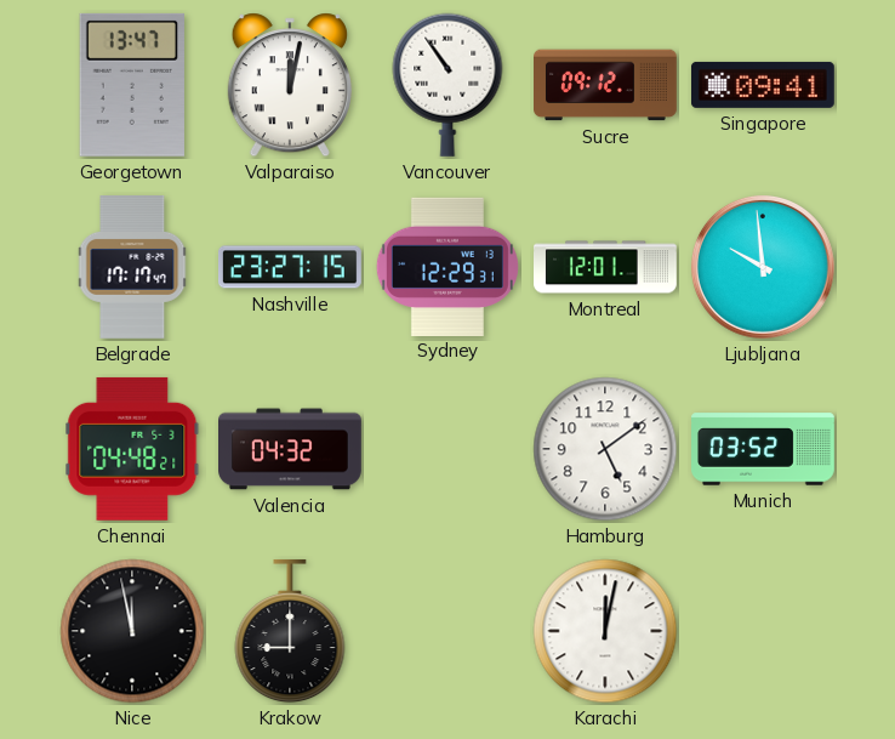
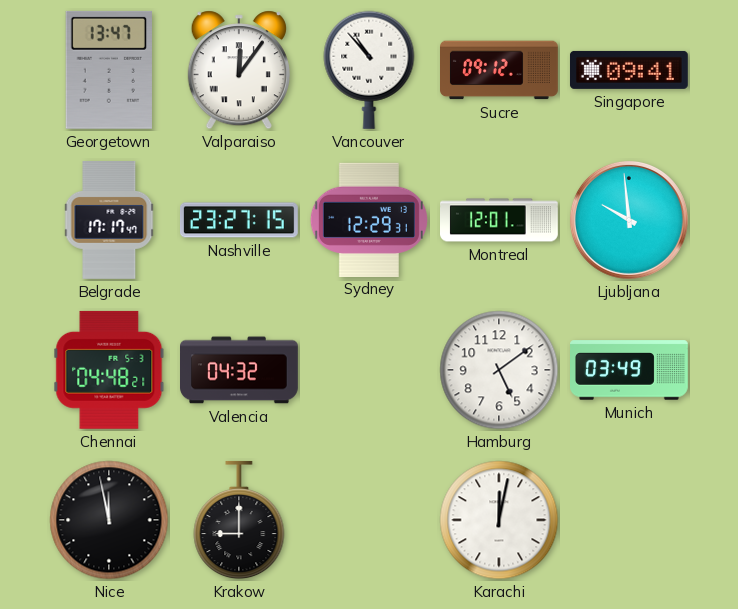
Valparaiso: 12:02 -> 12:06 (239, 70)
Vancouver: 10:54 -> 10:53 (369, 70)
Munich: 03:52 -> 03:49 (630, 370)
